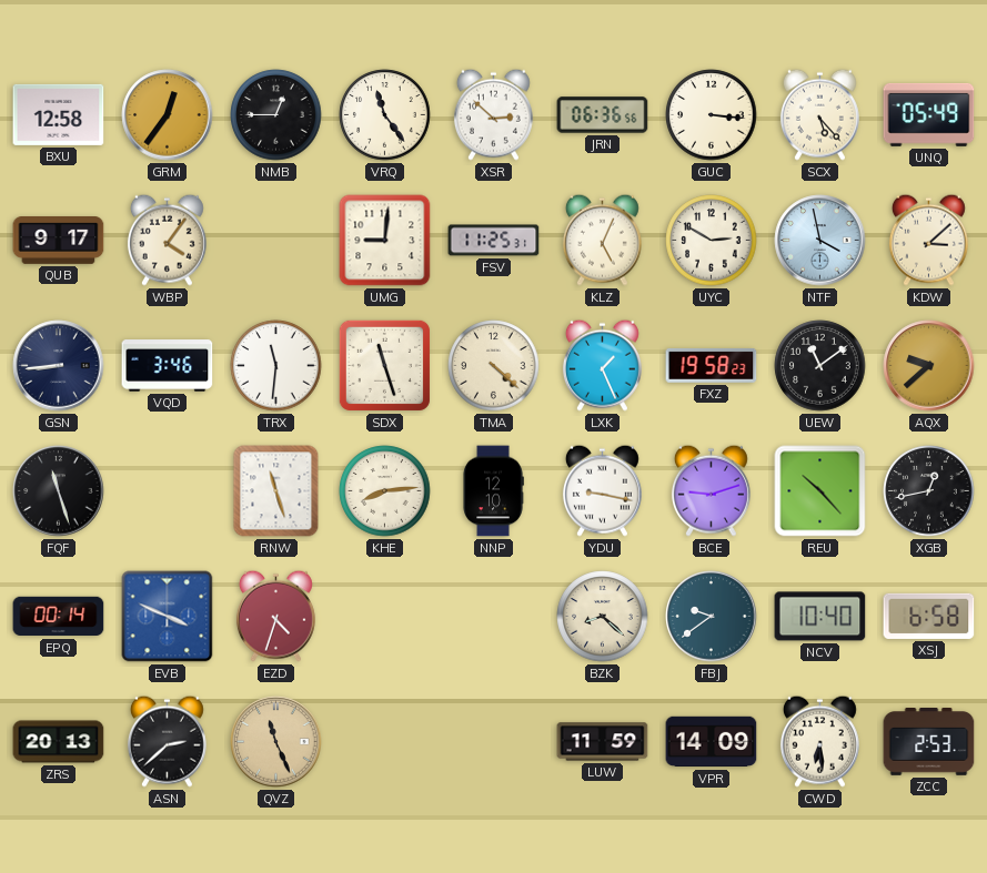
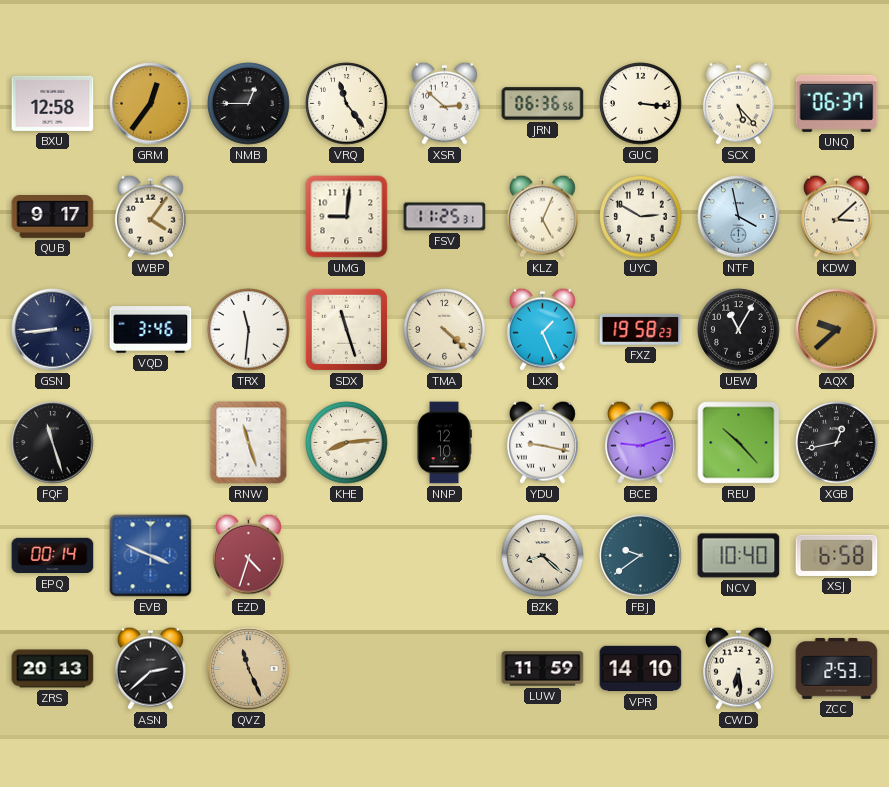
UNQ: 05:49 -> 06:37 (837, 103)
UEW: 11:09 -> 11:05 (739, 330)
VPR: 14:09 -> 14:10 (641, 669)
